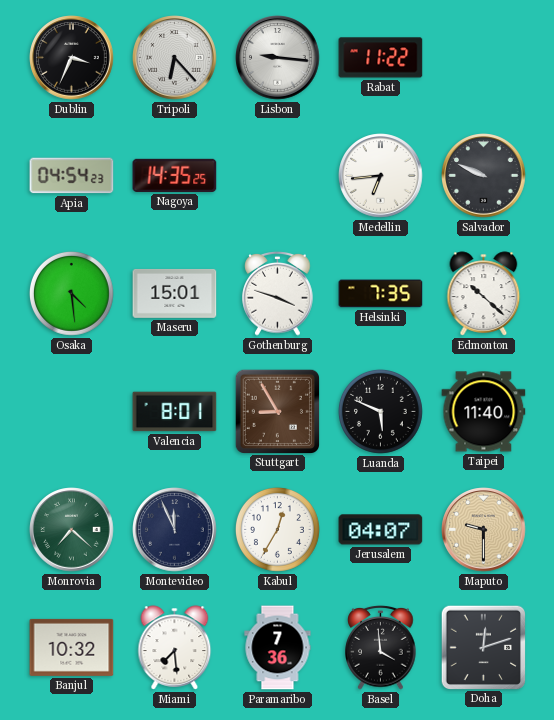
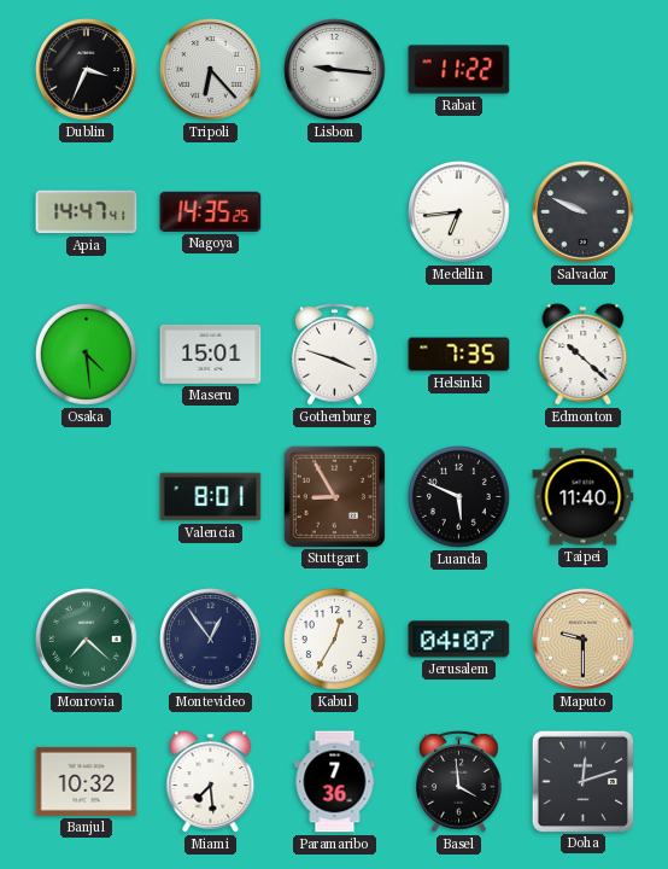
Apia: 04:54 -> 14:47 (87, 212)
Montevideo: 11:56 -> 12:54 (211, 640)
